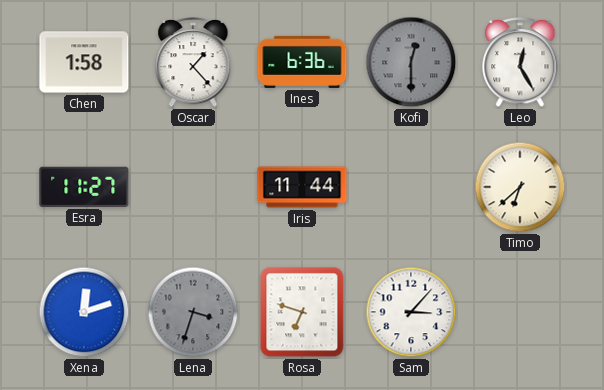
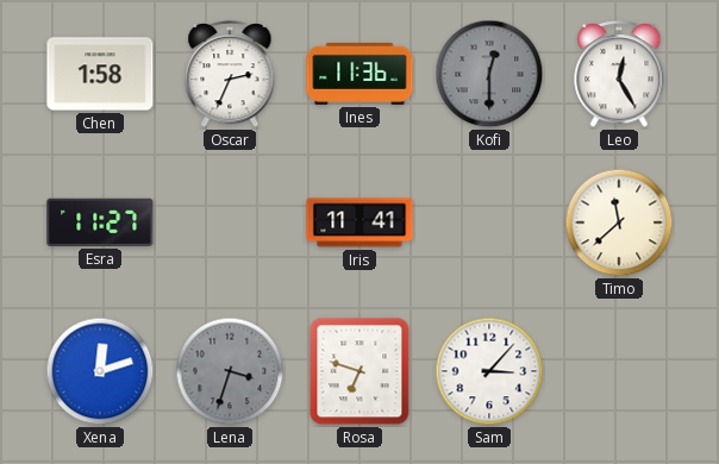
Oscar: 1:23 -> 2:34 (230, 75)
Ines: 6:36 -> 11:36 (359, 74)
Iris: 11:44 -> 11:41 (359, 222)
Timo: 6:38 -> 11:38 (619, 222)
